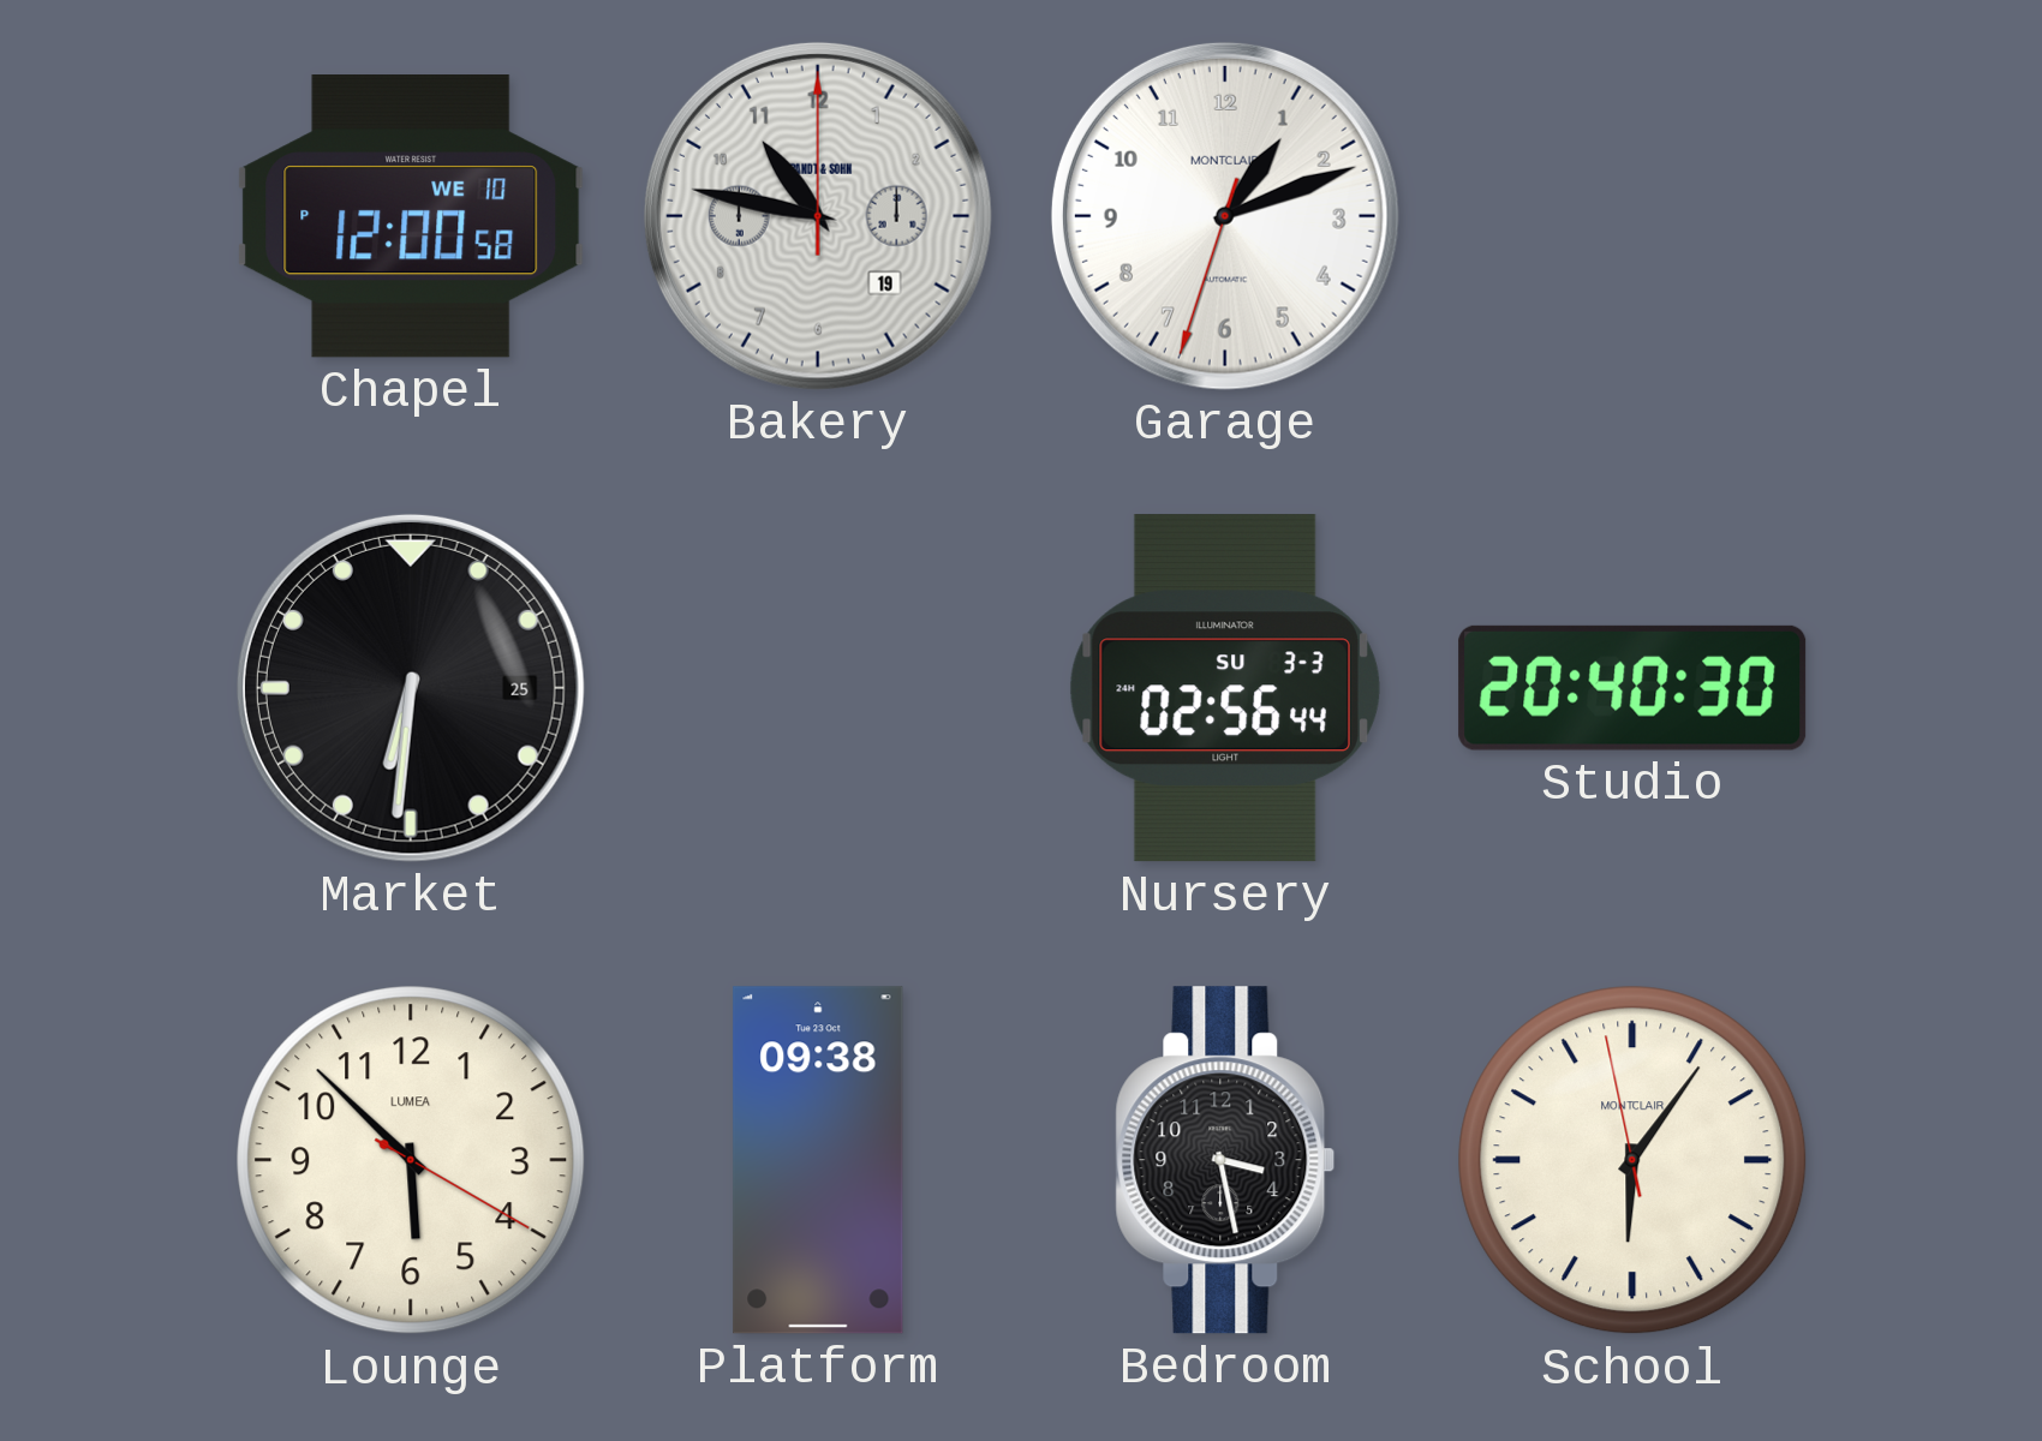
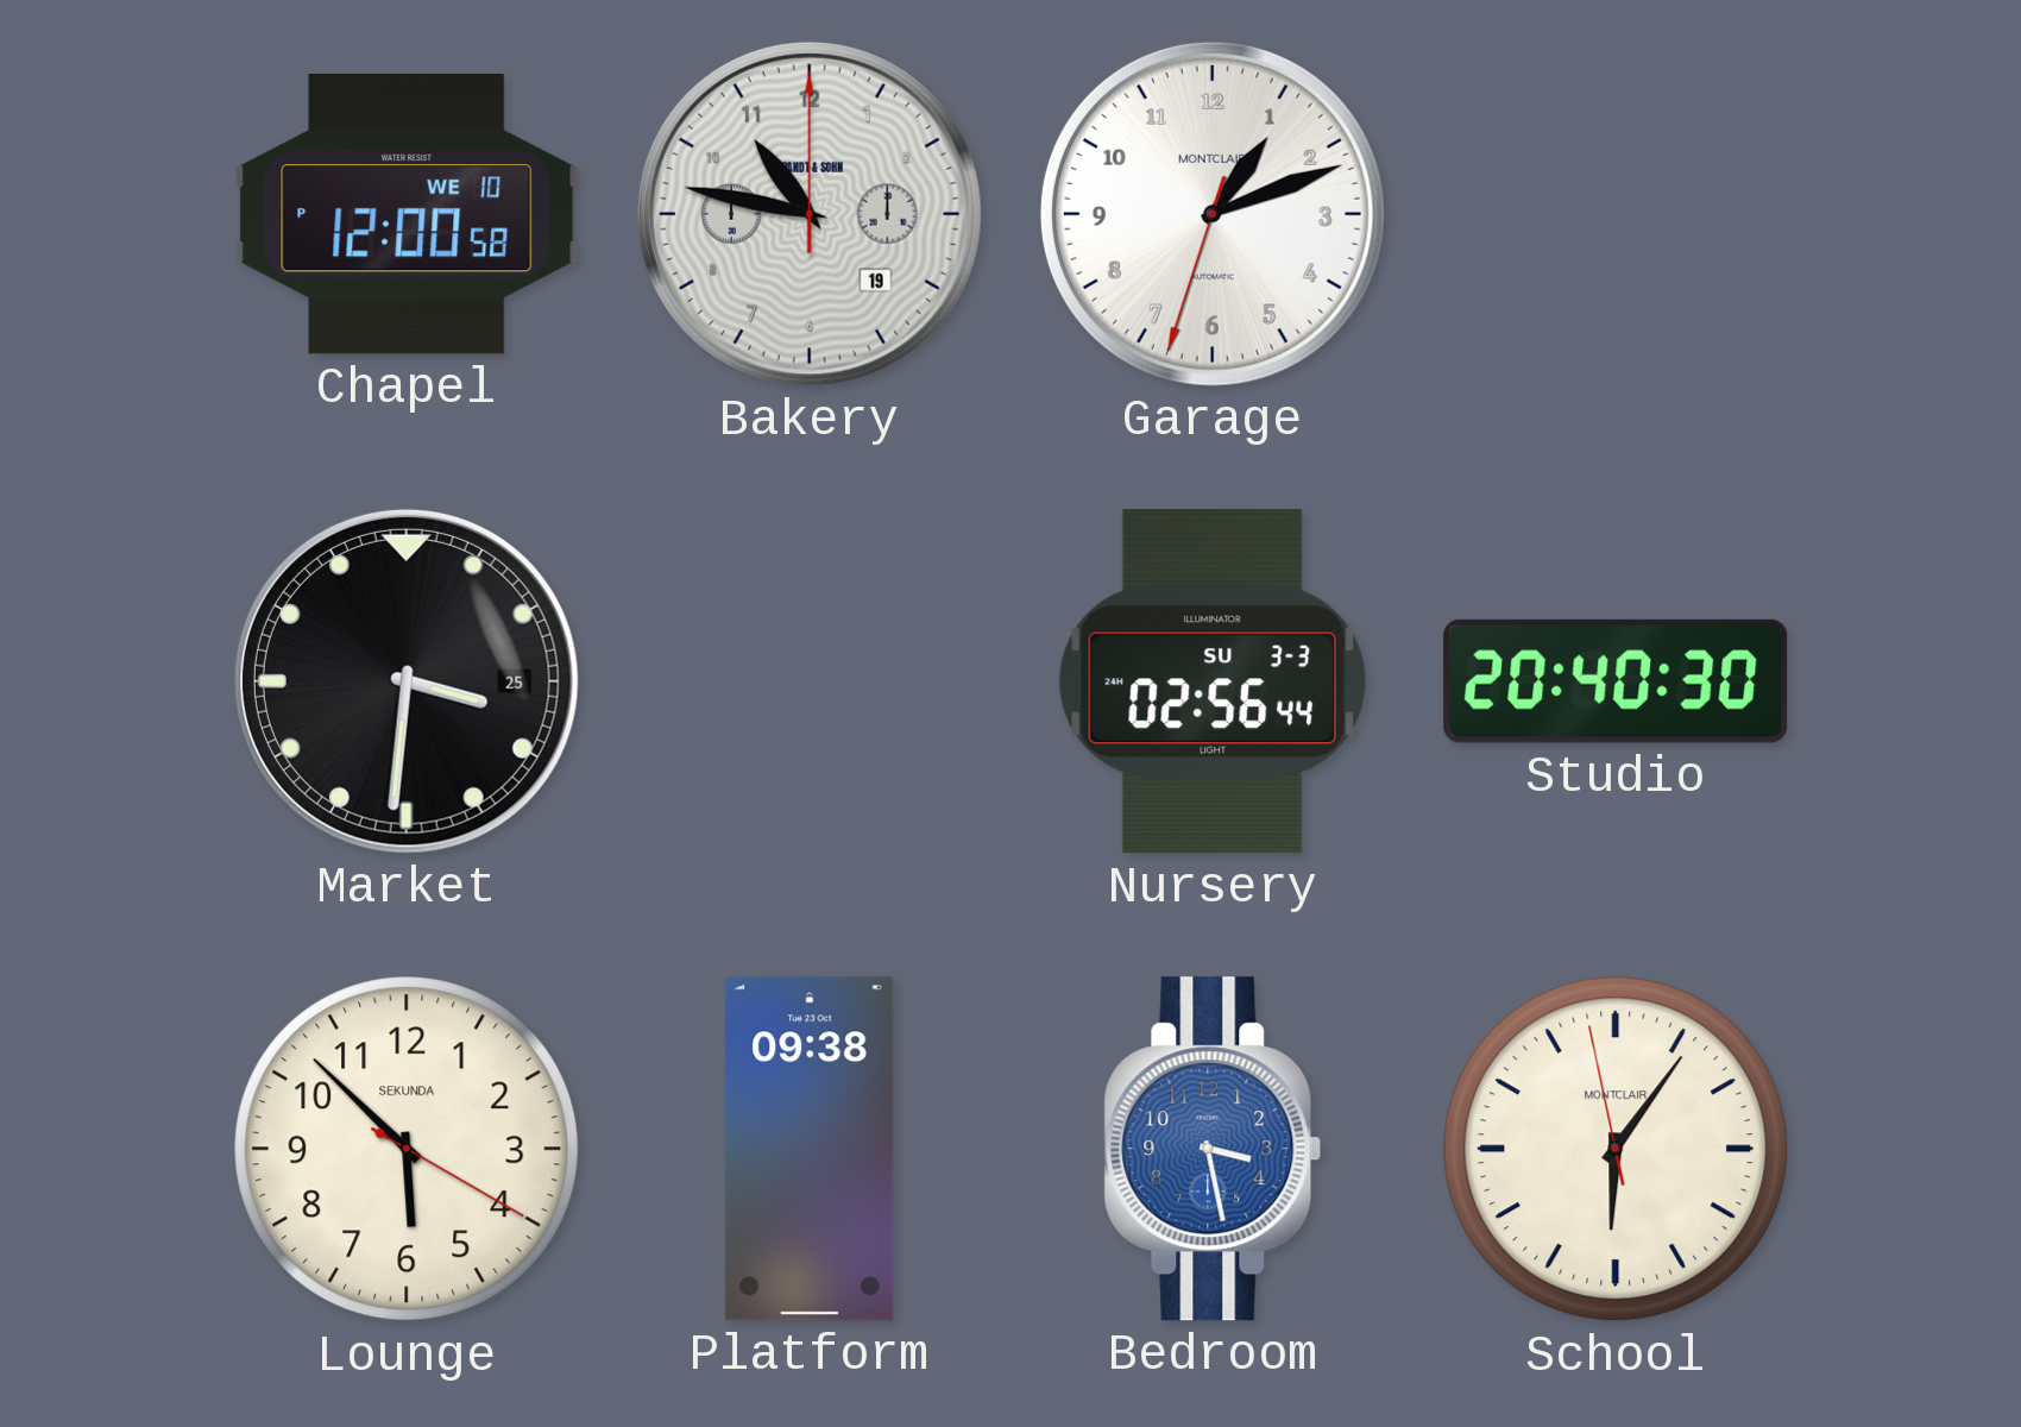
Market: 6:31 -> 3:31 (407, 681)
Lounge brand: LUMEA -> SEKUNDA (407, 1149)
Bedroom dial: black -> blue (1213, 1149)
